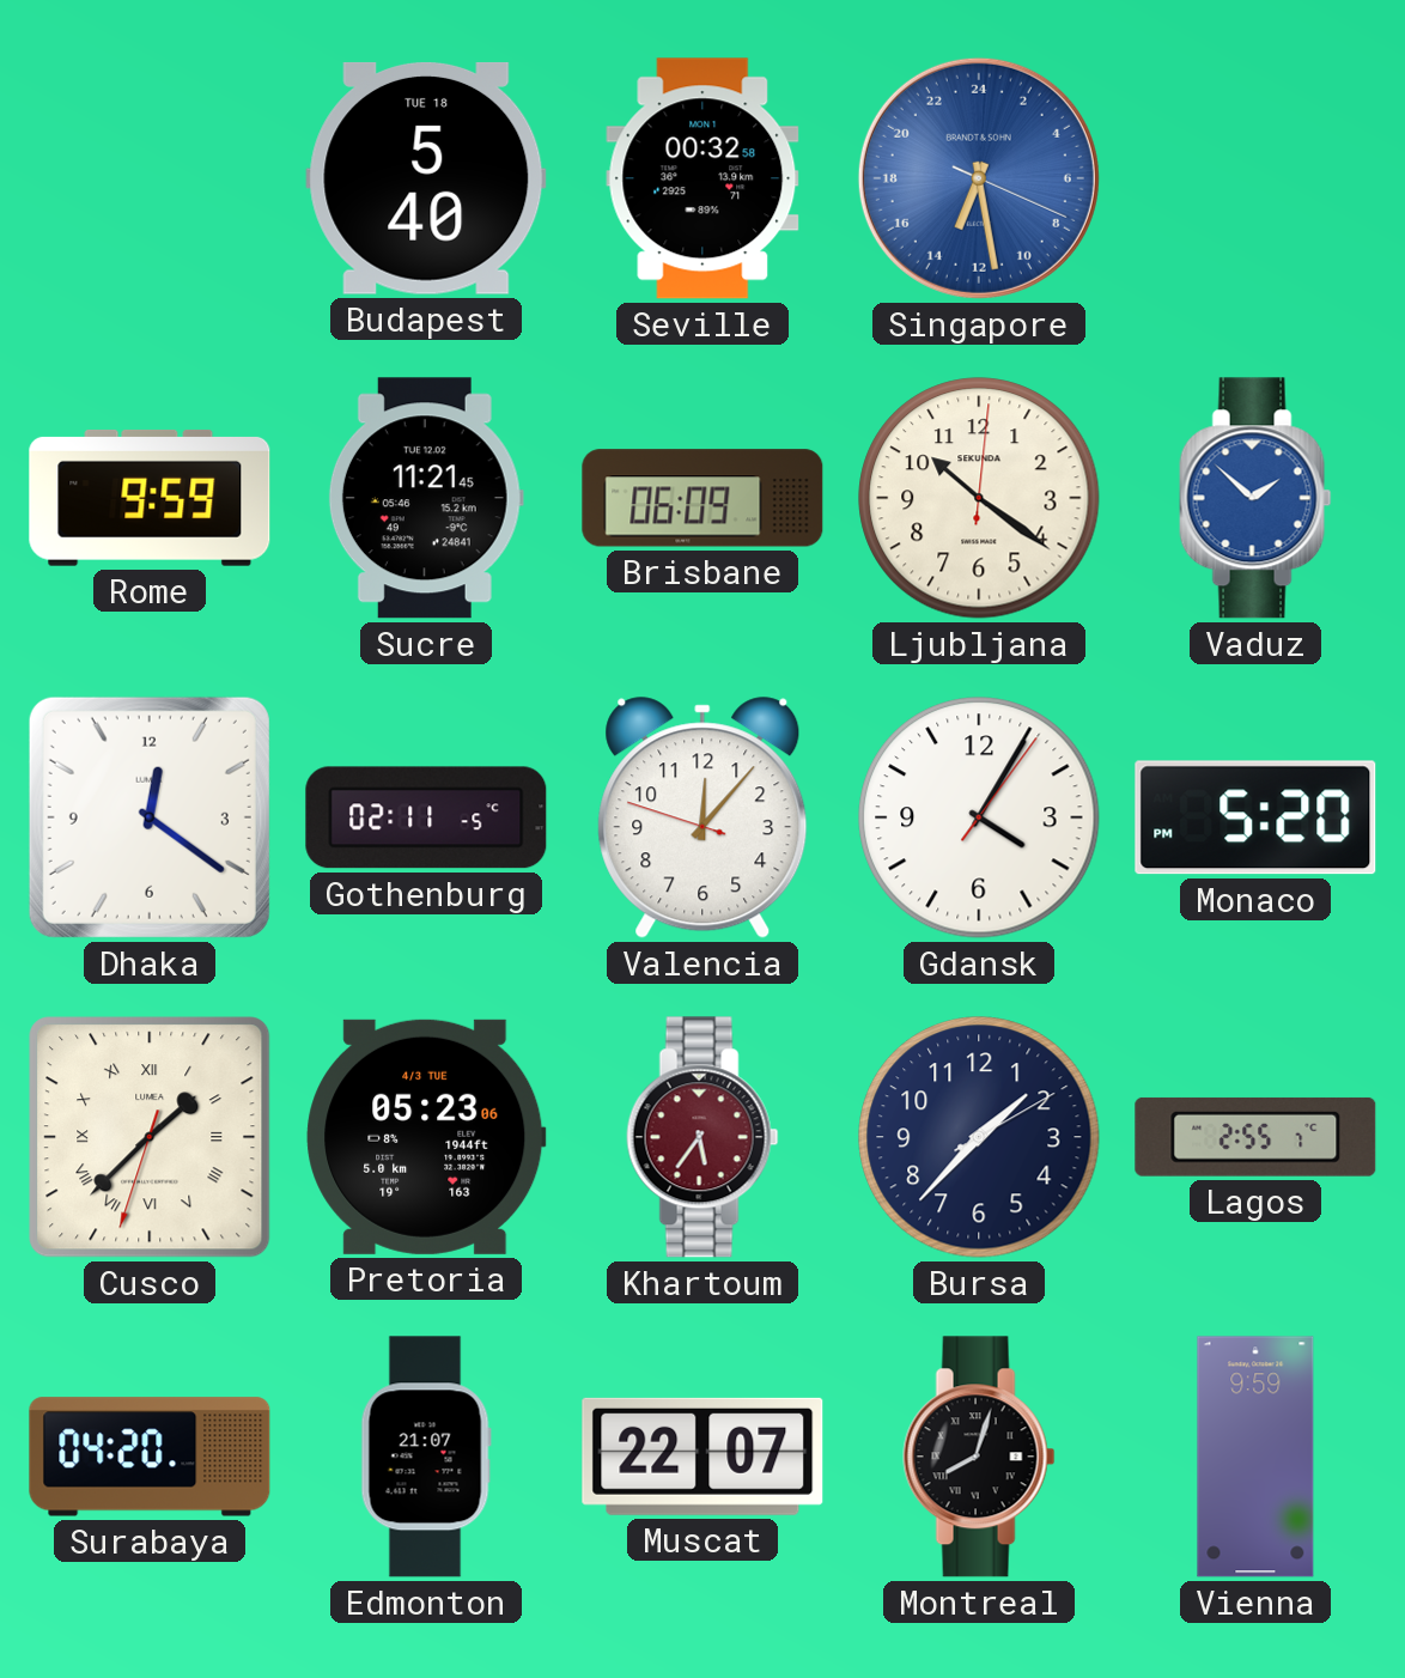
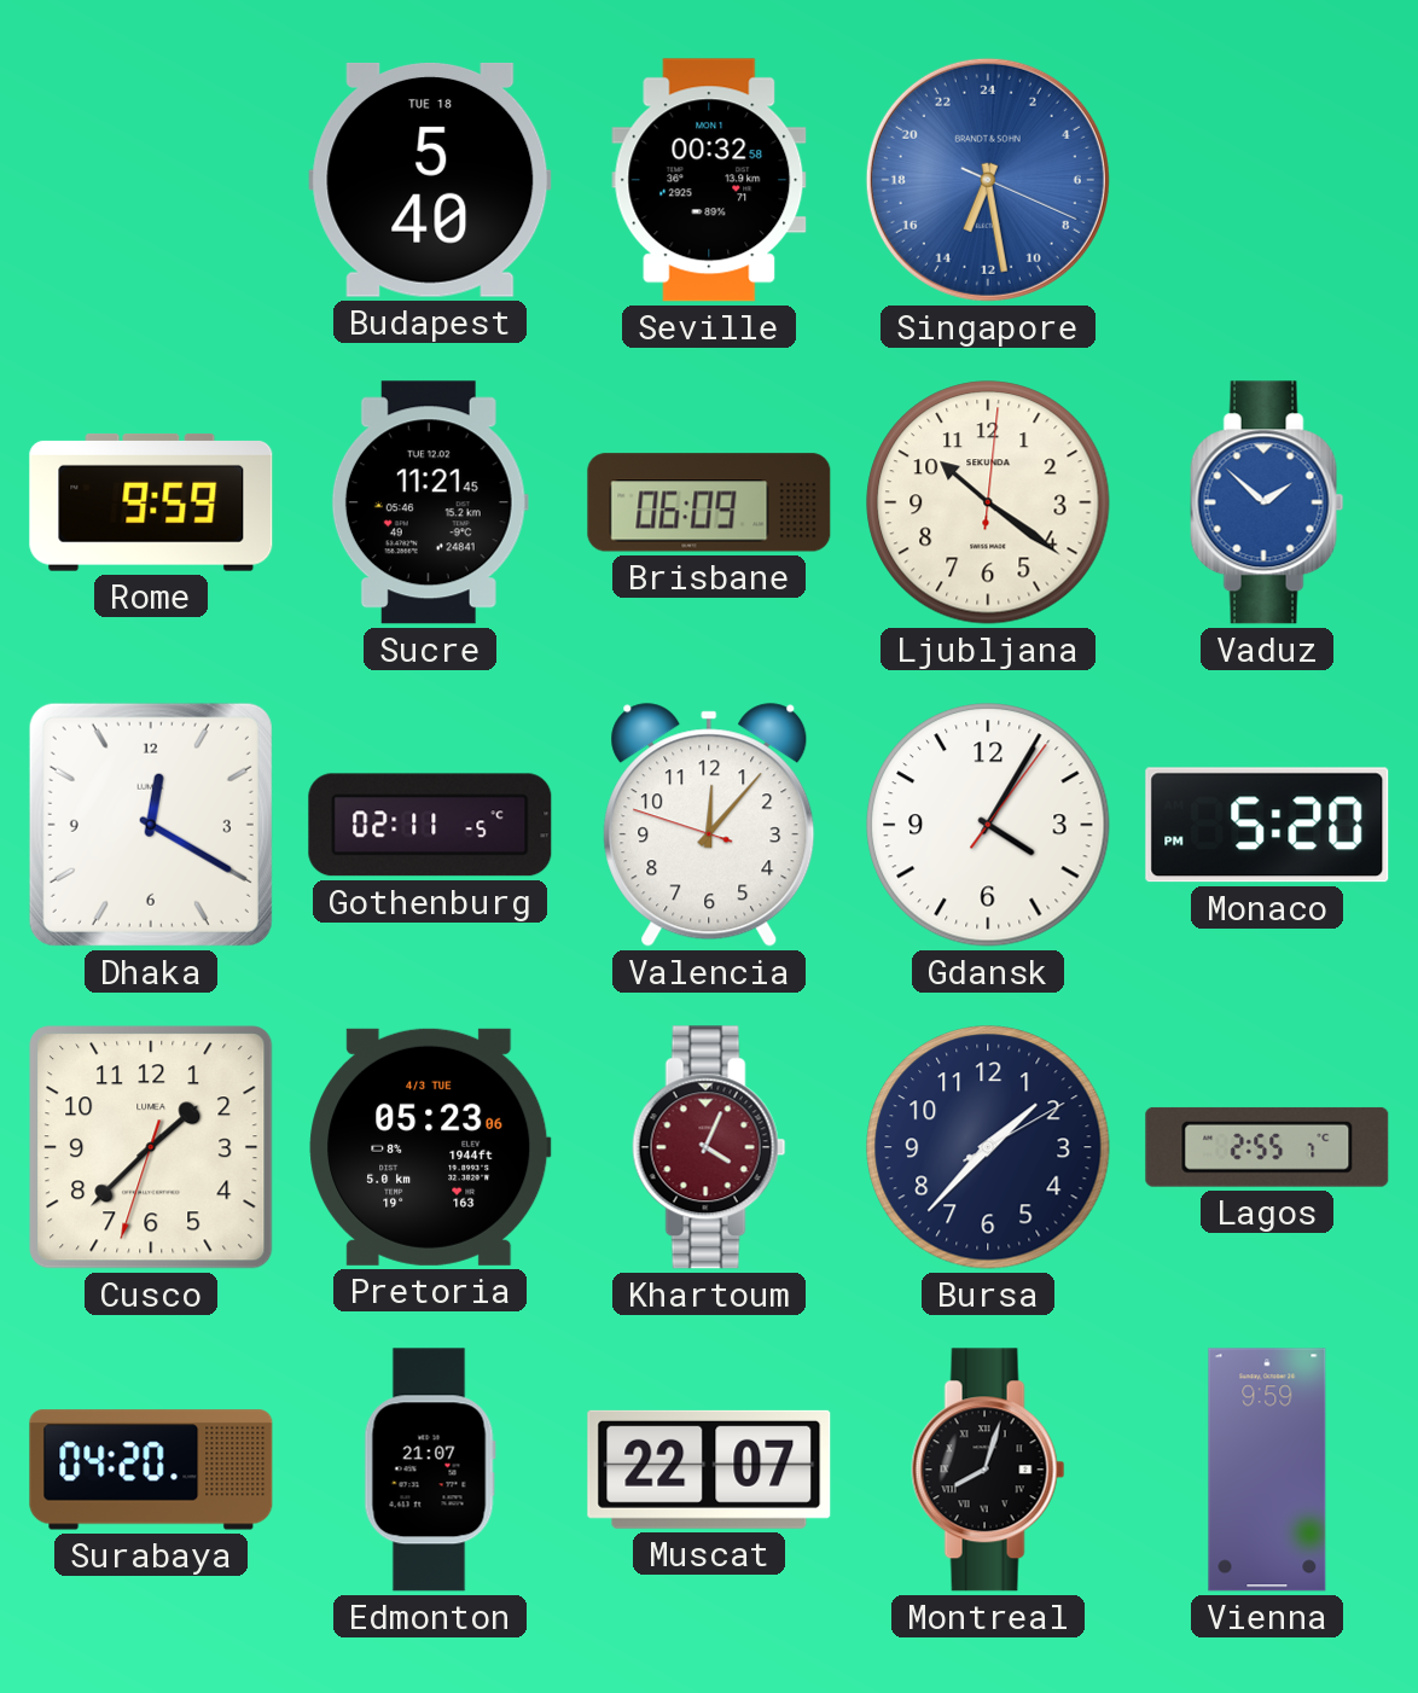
Dhaka: 12:21 -> 12:20 (151, 825)
Cusco numerals: Roman -> Arabic (151, 1147)
Khartoum: 5:36 -> 4:04 (709, 1147)
